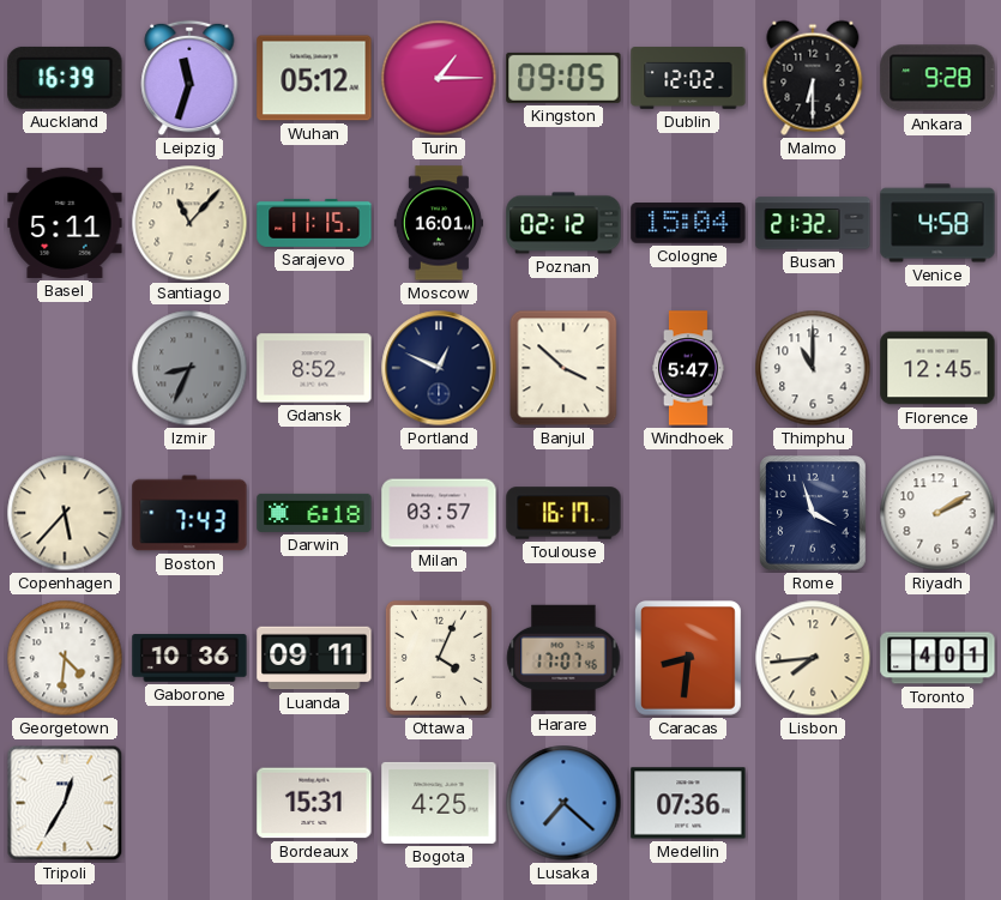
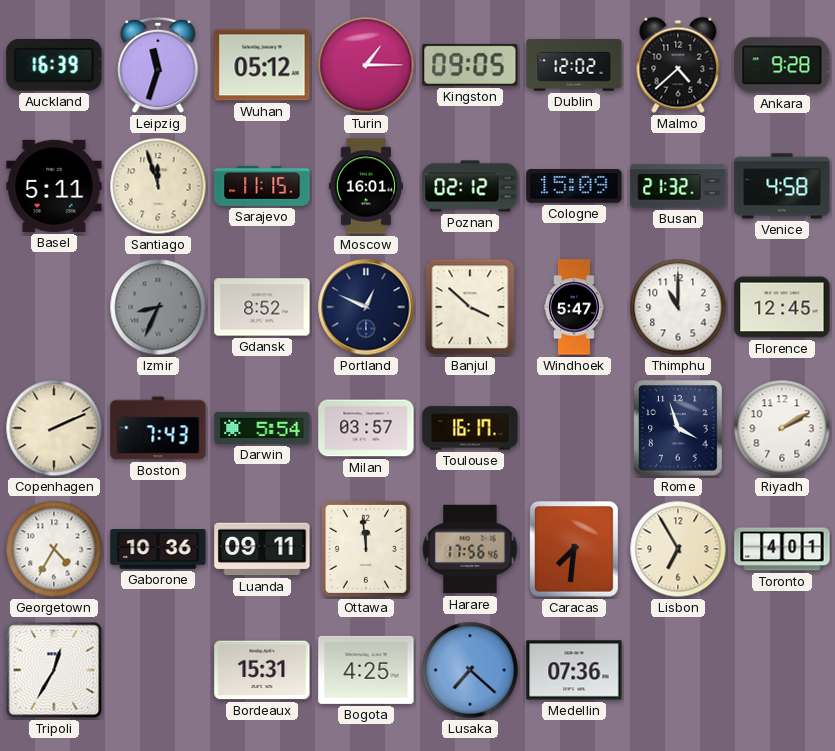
Malmo: 6:30 -> 4:38 (678, 65)
Santiago: 11:07 -> 11:57 (158, 186)
Cologne: 15:04 -> 15:09 (574, 186)
Copenhagen: 5:37 -> 2:11 (54, 428)
Darwin: 6:18 -> 5:54 (262, 428)
Georgetown: 4:31 -> 4:35 (54, 549)
Ottawa: 4:04 -> 11:59 (366, 549)
Harare: 17:07 -> 17:56 (470, 549)
Caracas: 8:31 -> 7:31 (575, 550)
Lisbon: 7:44 -> 6:55 (678, 549)
